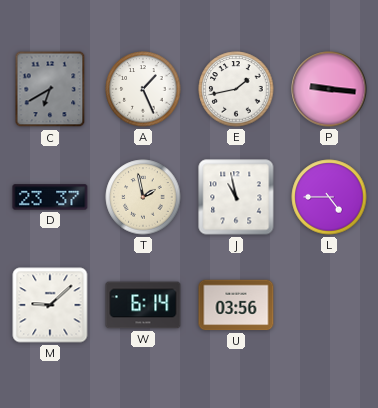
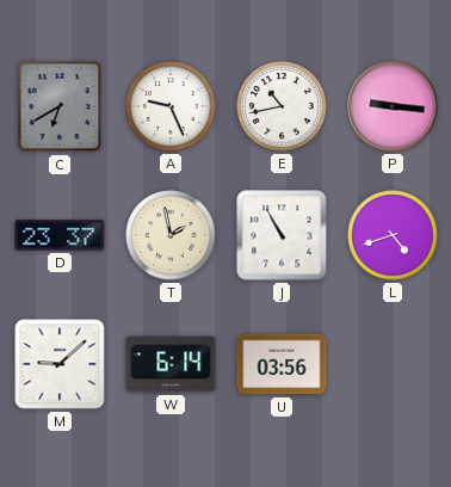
A: 1:26 -> 9:26 (171, 106)
E: 1:43 -> 10:43 (282, 106)
J: 10:58 -> 10:55 (282, 235)
L: 4:45 -> 4:42 (393, 235)
